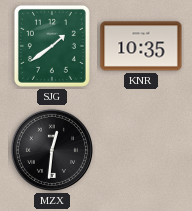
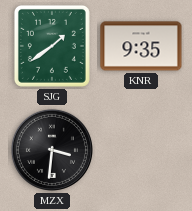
KNR: 10:35 -> 9:35 (141, 46)
MZX: 12:31 -> 3:31 (52, 150)
